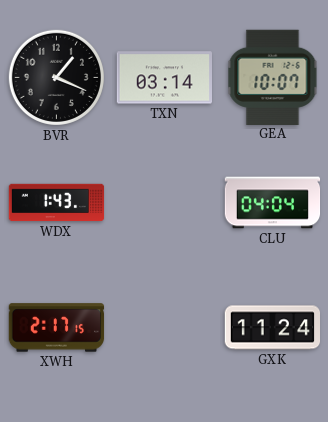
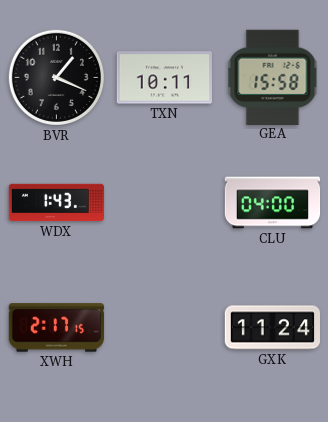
TXN: 03:14 -> 10:11 (164, 78)
GEA: 10:07 -> 15:58 (273, 77)
CLU: 04:04 -> 04:00 (273, 203)
